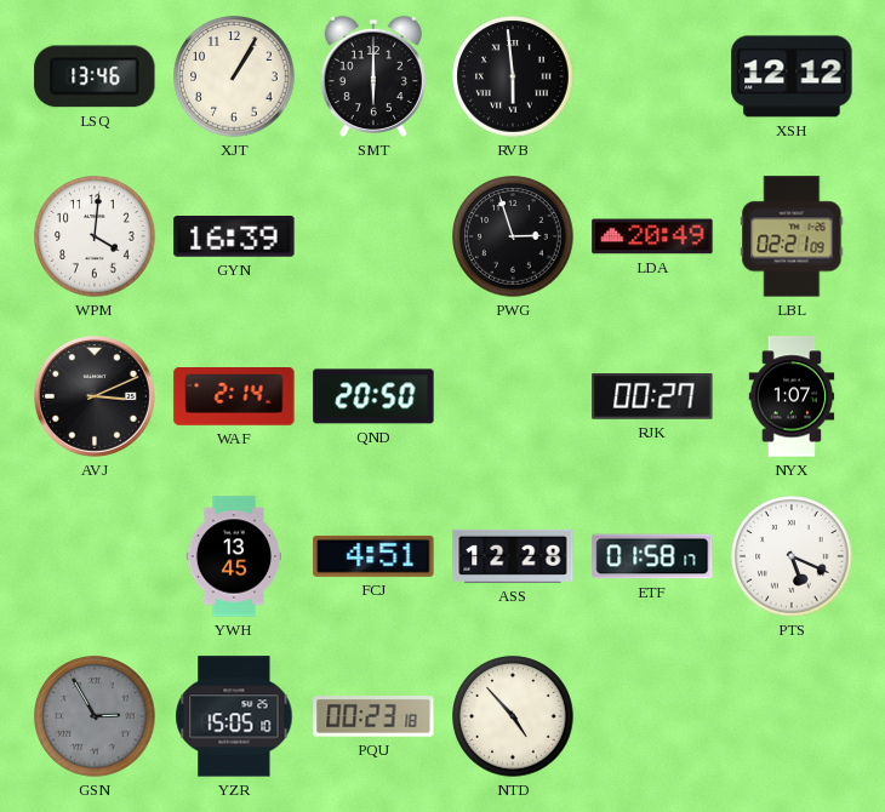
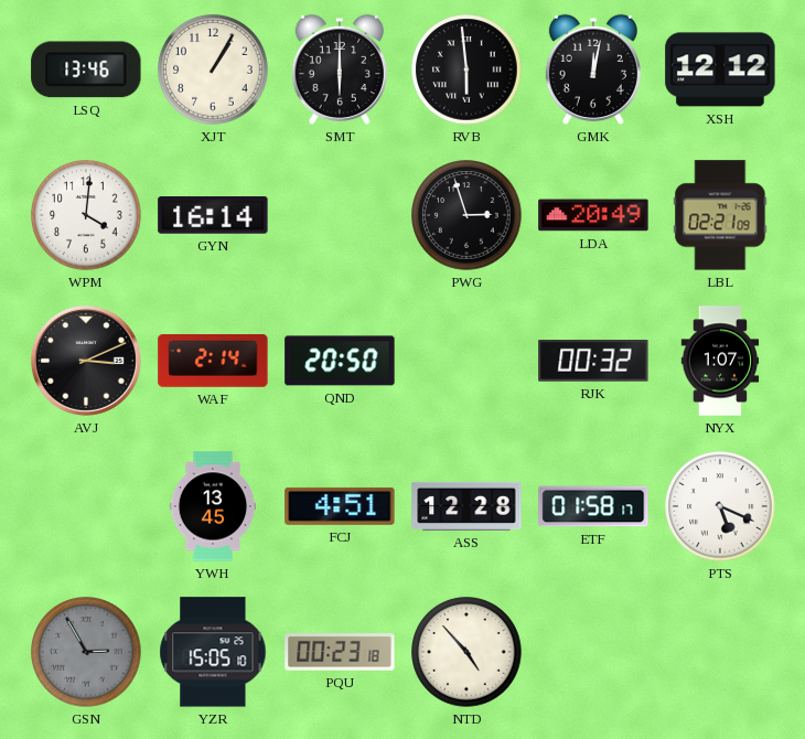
GMK: none -> 12:02 (593, 69)
GYN: 16:39 -> 16:14 (213, 216)
RJK: 00:27 -> 00:32 (593, 362)
